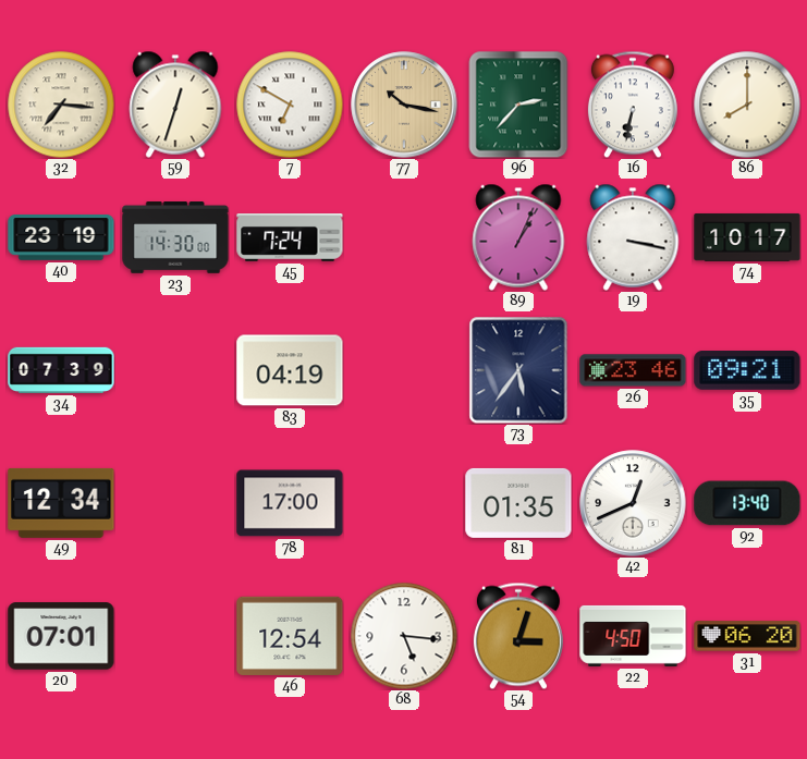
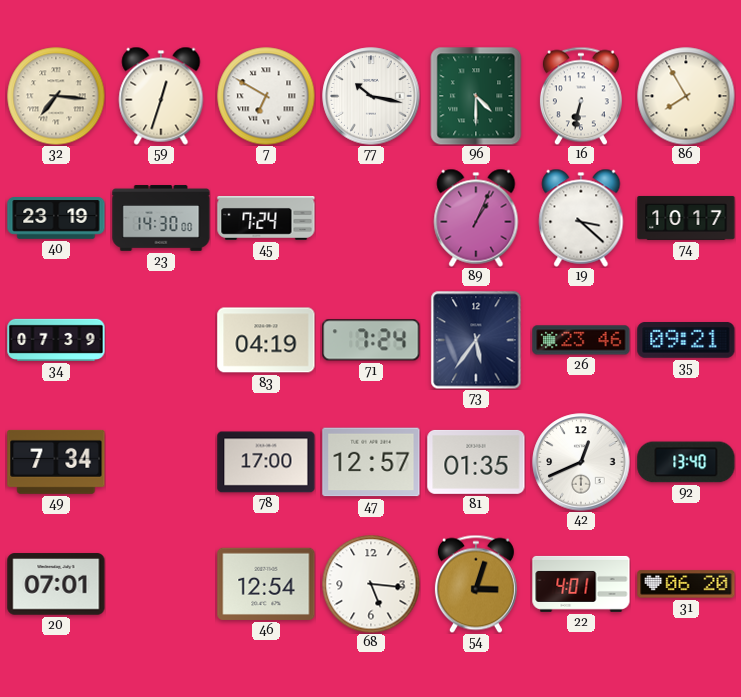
77 dial: champagne -> white (371, 96)
96: 2:37 -> 4:30 (476, 96)
86: 8:00 -> 7:55 (686, 96)
19: 3:17 -> 3:22 (581, 218)
71: none -> 7:24 (371, 340)
49: 12:34 -> 7:34 (56, 462)
47: none -> 12:57 (371, 462)
22: 4:50 -> 4:01 (581, 584)
